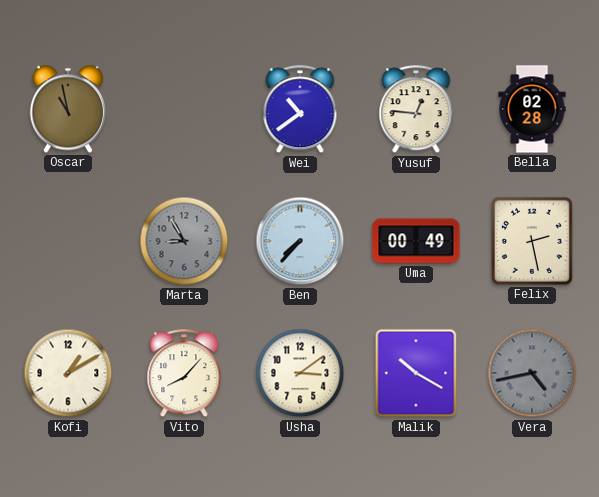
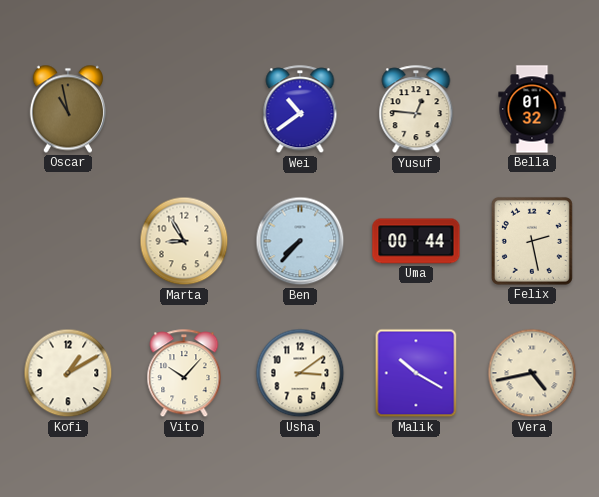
Bella: 02:28 -> 01:32 (532, 109)
Marta dial: grey -> cream (184, 241)
Uma: 00:49 -> 00:44 (416, 241)
Vito: 8:07 -> 10:07 (184, 374)
Vera dial: grey -> cream (532, 373)
